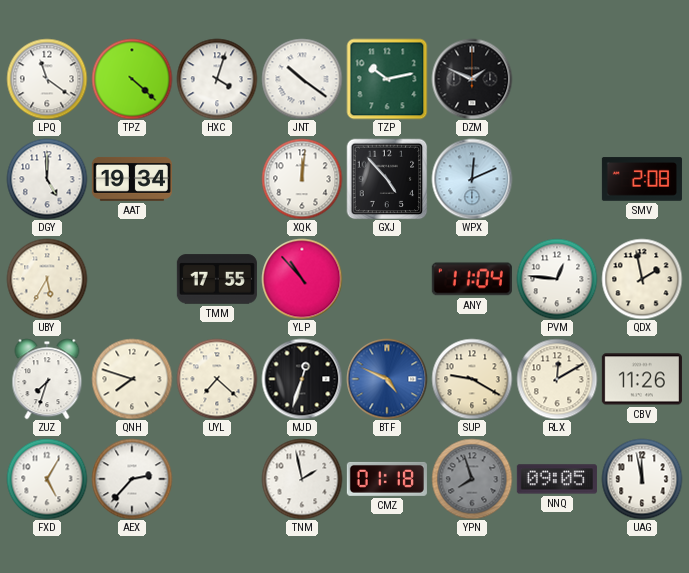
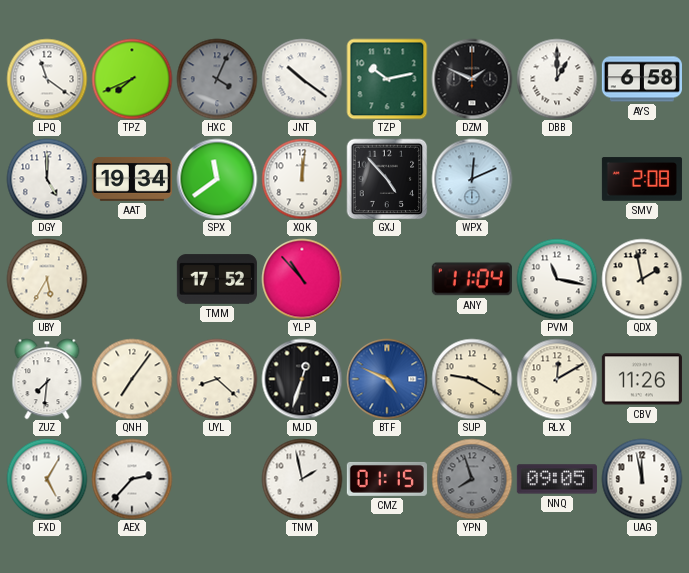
TPZ: 4:22 -> 7:41 (132, 79)
HXC: 4:03 -> 4:04 (217, 79)
HXC dial: white -> grey (217, 79)
DBB: none -> 1:00 (557, 79)
AYS: none -> 6:58 (642, 79)
SPX: none -> 11:39 (217, 179)
TMM: 17:55 -> 17:52 (217, 279)
PVM: 12:46 -> 11:17 (557, 279)
ZUZ: 7:33 -> 7:31 (47, 379)
QNH: 7:48 -> 7:06 (132, 379)
UYL: 7:22 -> 8:22 (217, 379)
CMZ: 01:18 -> 01:15 (387, 479)
